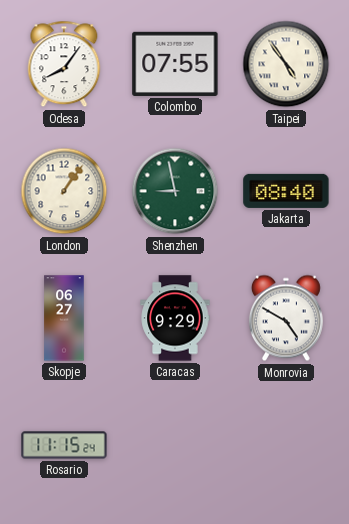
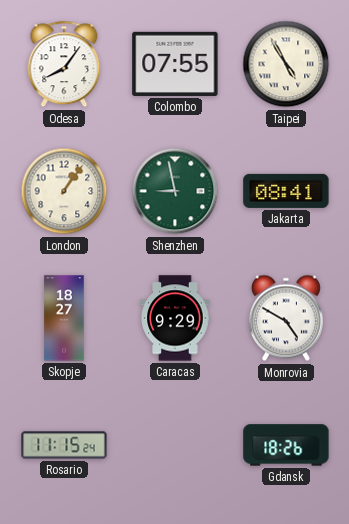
Taipei: 4:54 -> 4:55 (286, 64)
Jakarta: 08:40 -> 08:41 (286, 191)
Skopje: 06:27 -> 18:27 (64, 318)
Gdansk: none -> 18:26 (286, 445)
